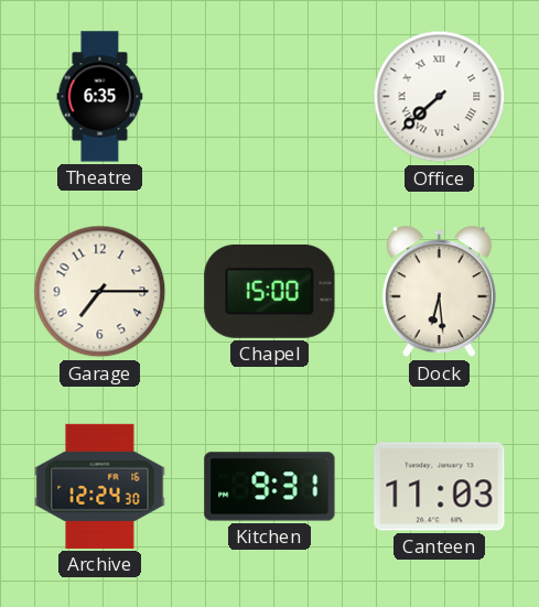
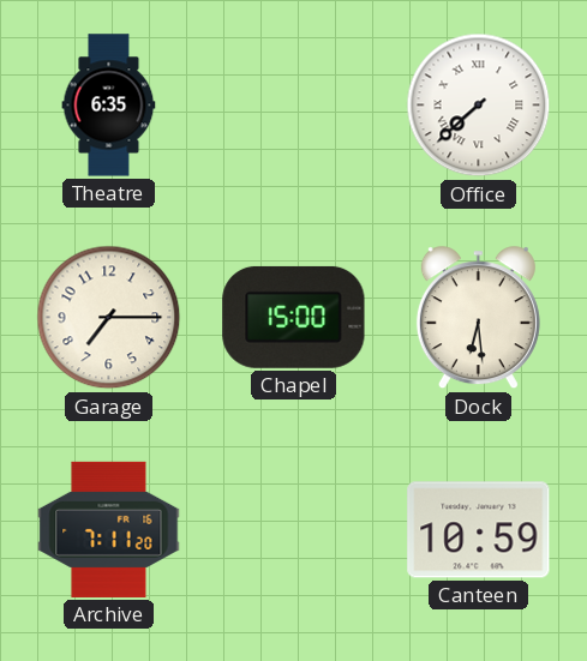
Archive: 12:24 -> 7:11 (109, 529)
Kitchen: 9:31 -> none (270, 487)
Canteen: 11:03 -> 10:59 (479, 530)
